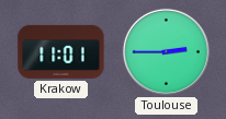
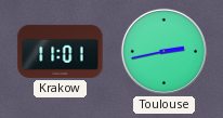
Toulouse: 2:45 -> 2:43 (163, 51)
